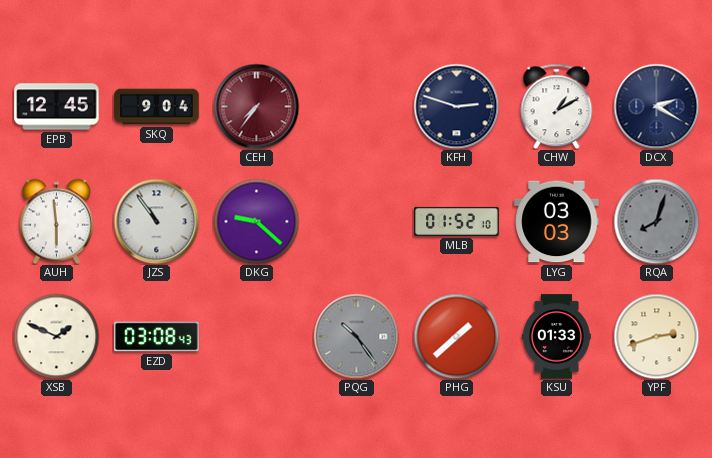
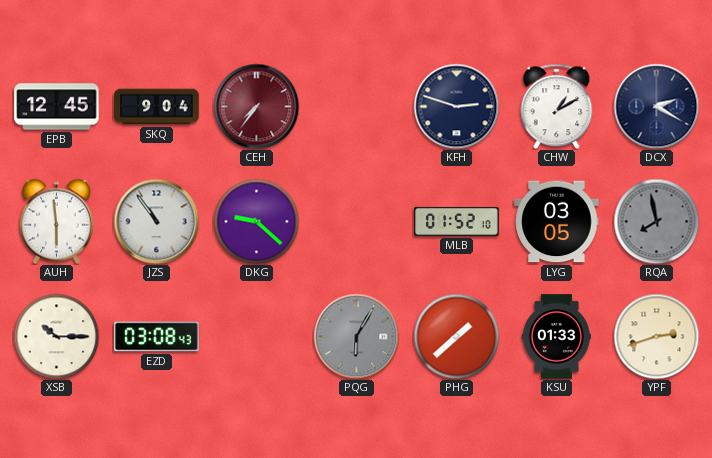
LYG: 03:03 -> 03:05 (557, 222)
RQA: 8:03 -> 7:58 (656, 221)
XSB: 1:49 -> 10:15 (56, 336)
PQG: 10:24 -> 6:05 (356, 336)
